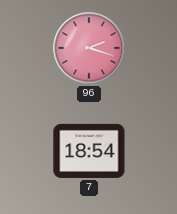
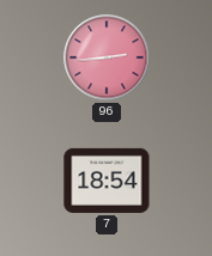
96: 2:18 -> 2:44 (107, 57)
